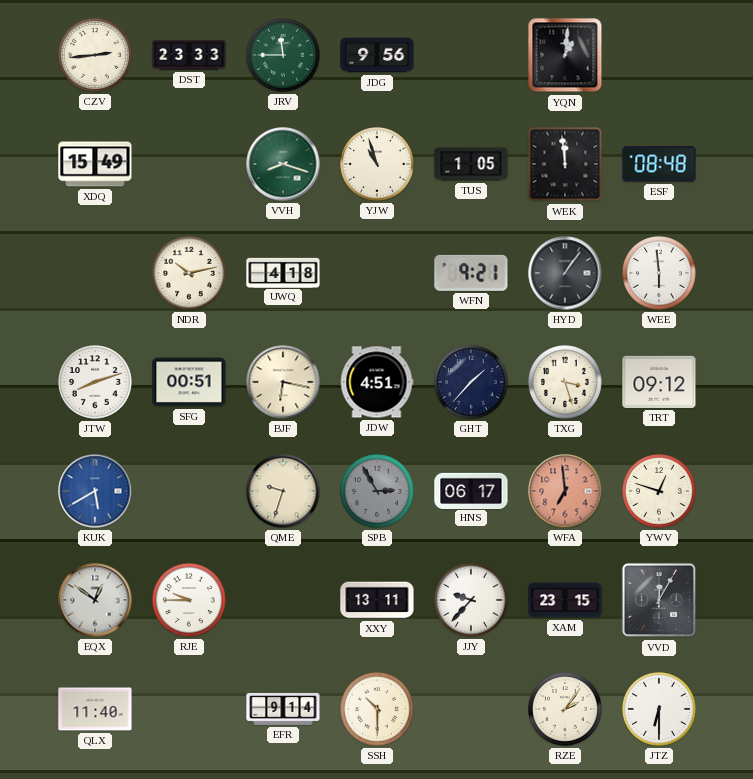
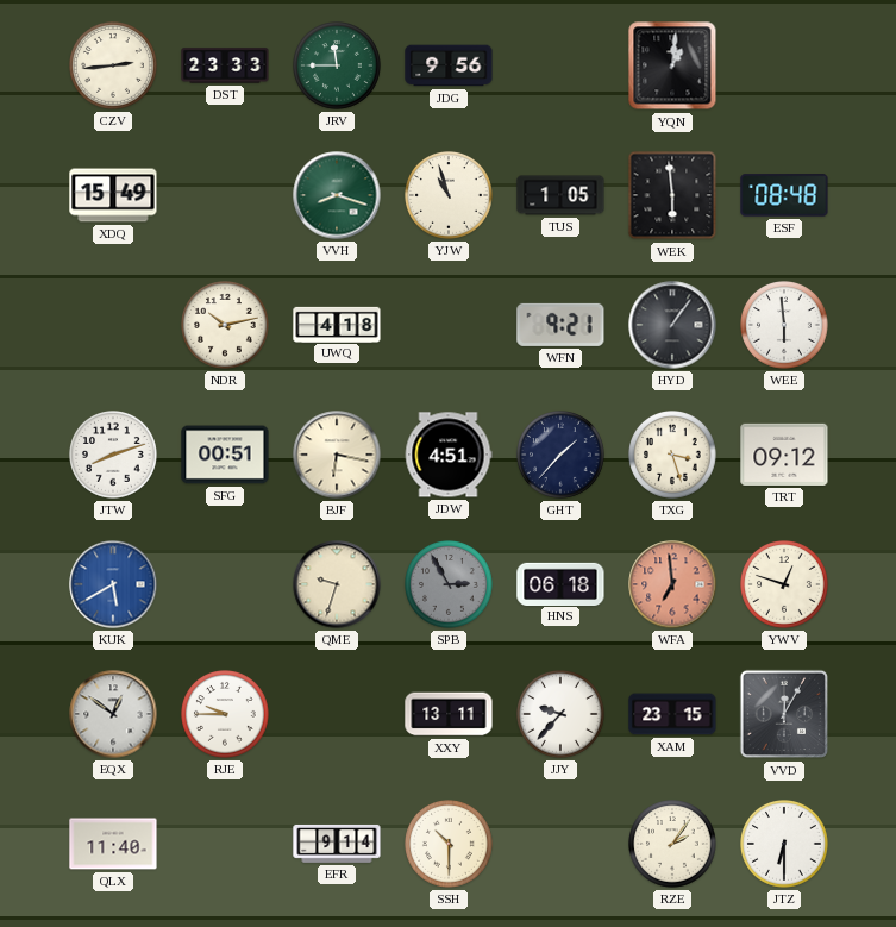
WEK: 11:59 -> 5:59 (672, 195)
HNS: 06:17 -> 06:18 (560, 583)
